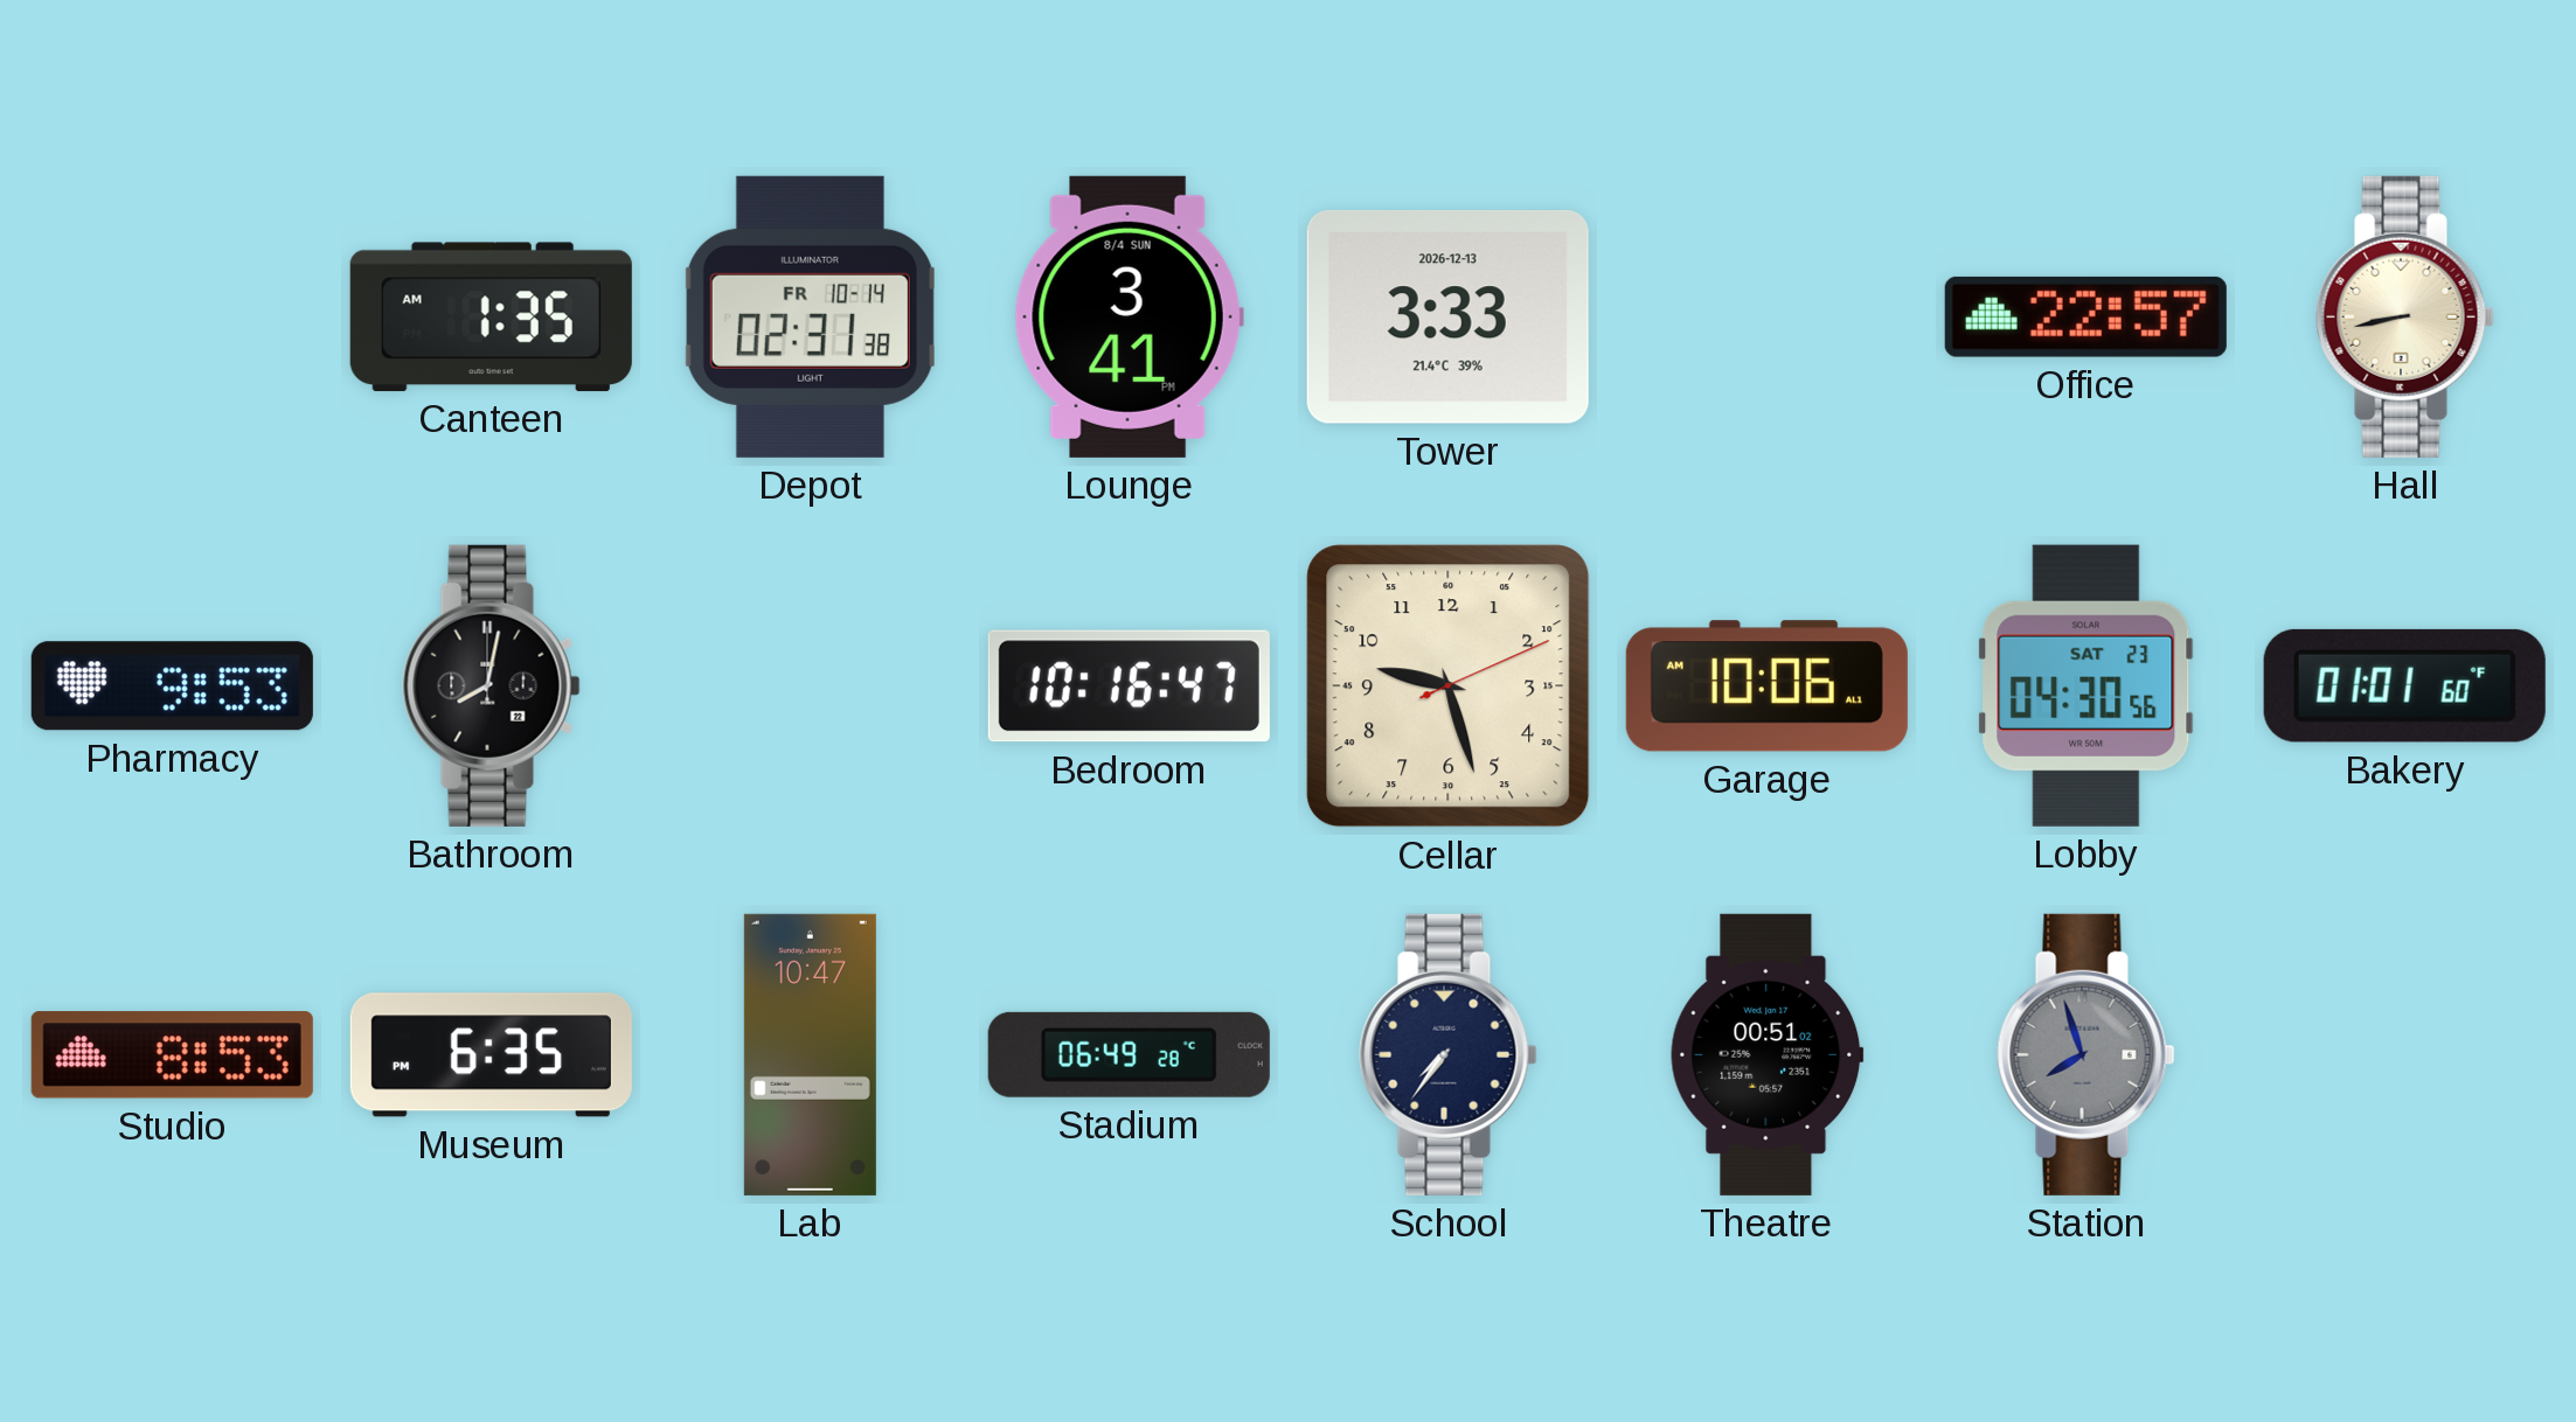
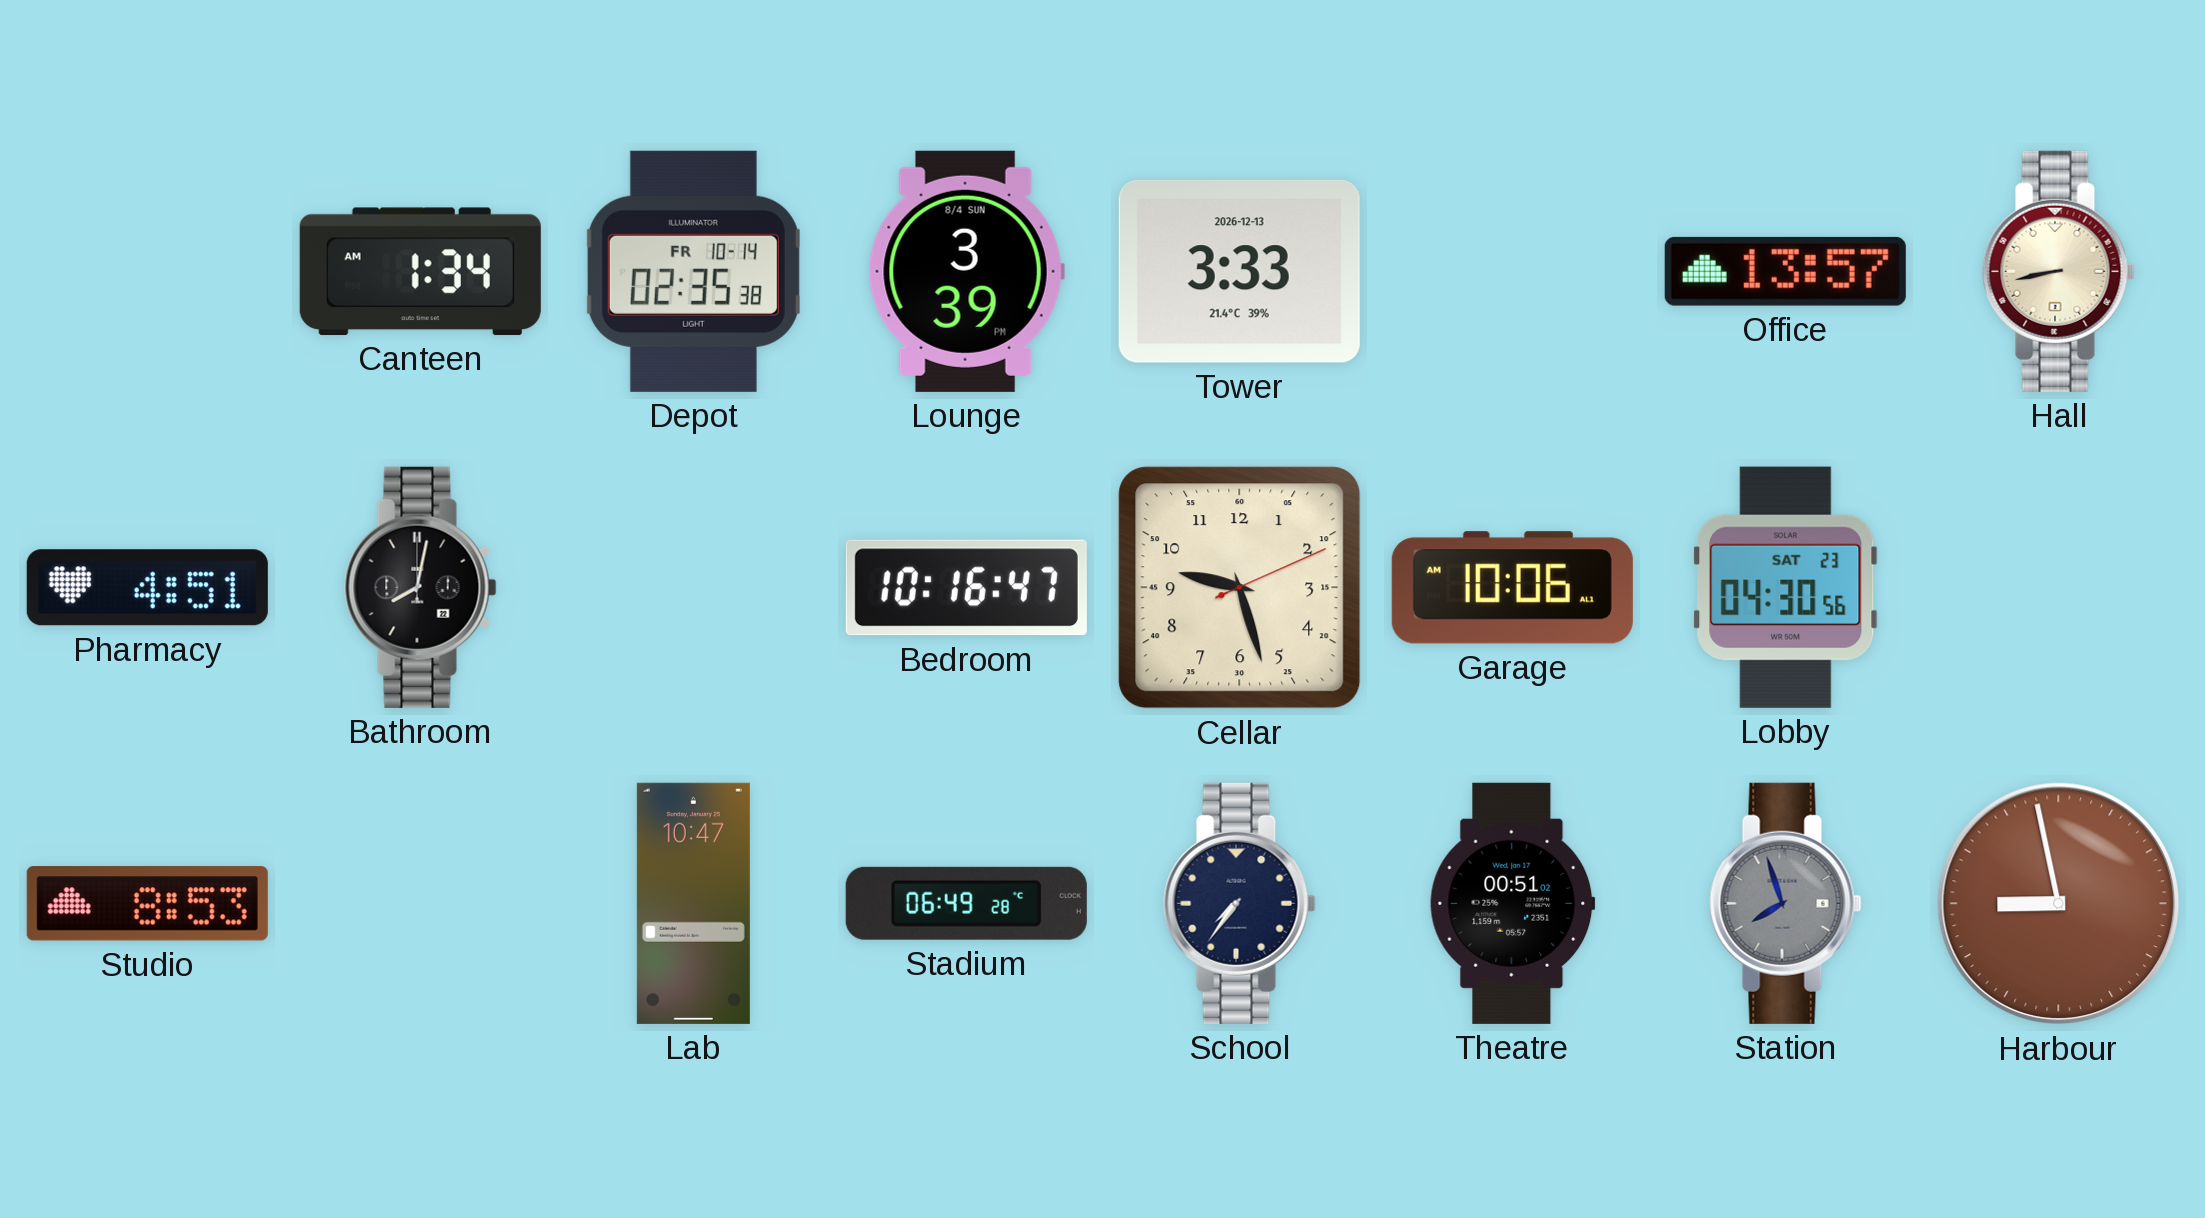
Canteen: 1:35 -> 1:34 (420, 271)
Depot: 02:31 -> 02:35 (693, 271)
Lounge: 3:41 -> 3:39 (966, 271)
Office: 22:57 -> 13:57 (1785, 271)
Pharmacy: 9:53 -> 4:51 (147, 588)
Bakery: 01:01 -> none (2404, 685)
Museum: 6:35 -> none (491, 1055)
Harbour: none -> 8:58 (2059, 904)
